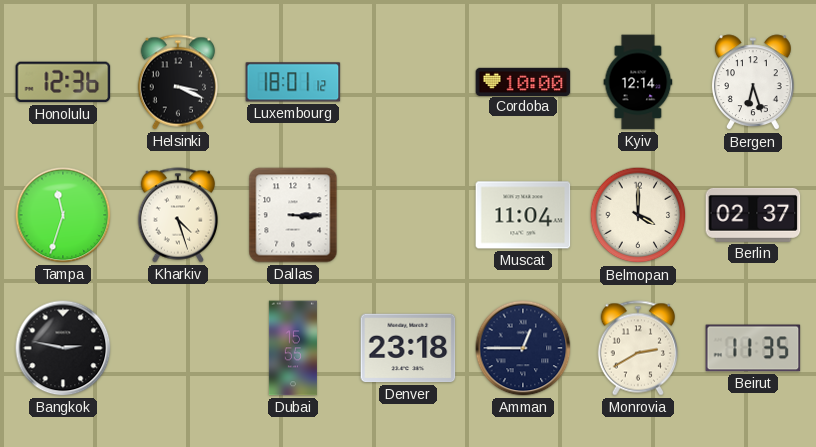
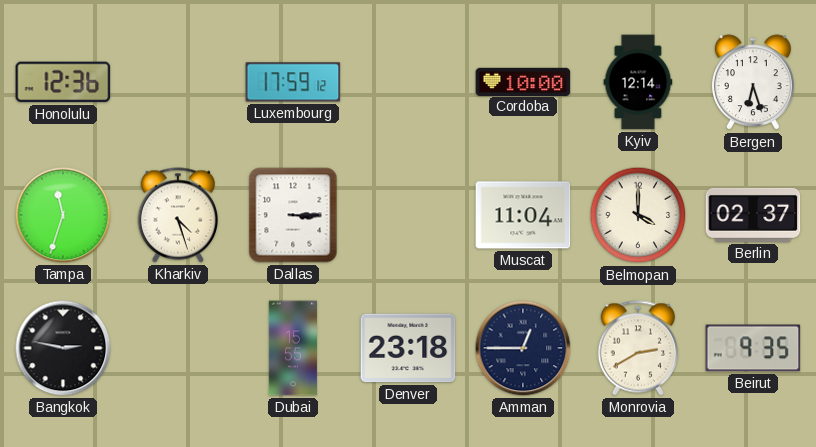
Helsinki: 3:19 -> none (177, 82)
Luxembourg: 18:01 -> 17:59 (293, 82)
Beirut: 11:35 -> 9:35 (753, 348)
